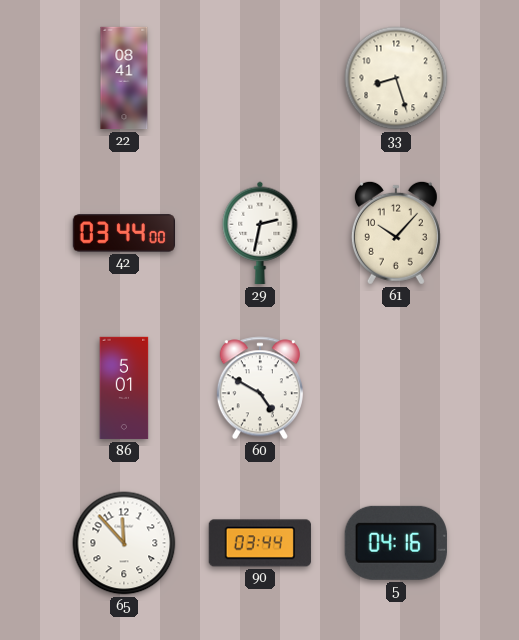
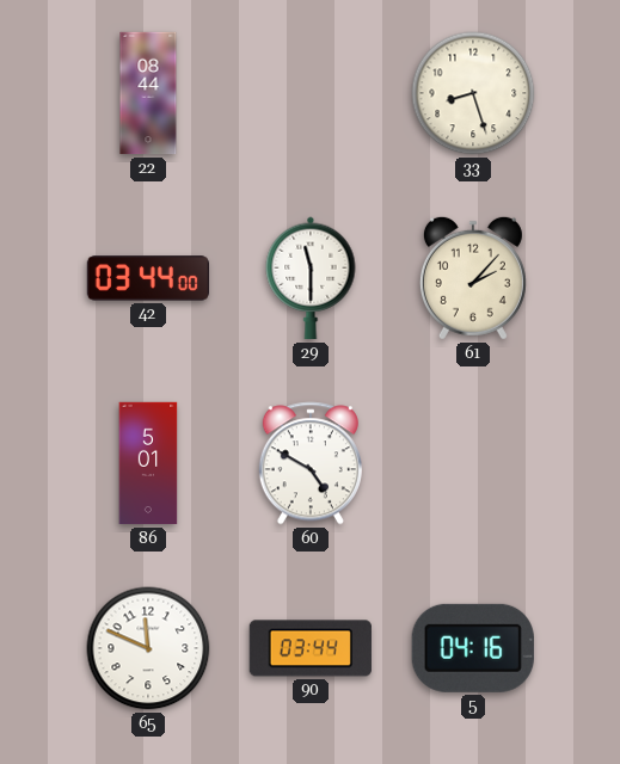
22: 08:41 -> 08:44 (148, 93)
29: 2:32 -> 11:30 (311, 278)
61: 10:07 -> 2:07 (473, 278)
65: 11:53 -> 11:49 (148, 648)
